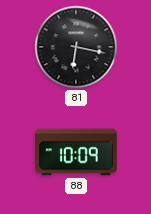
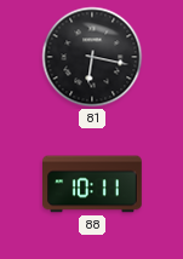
88: 10:09 -> 10:11 (93, 184)
